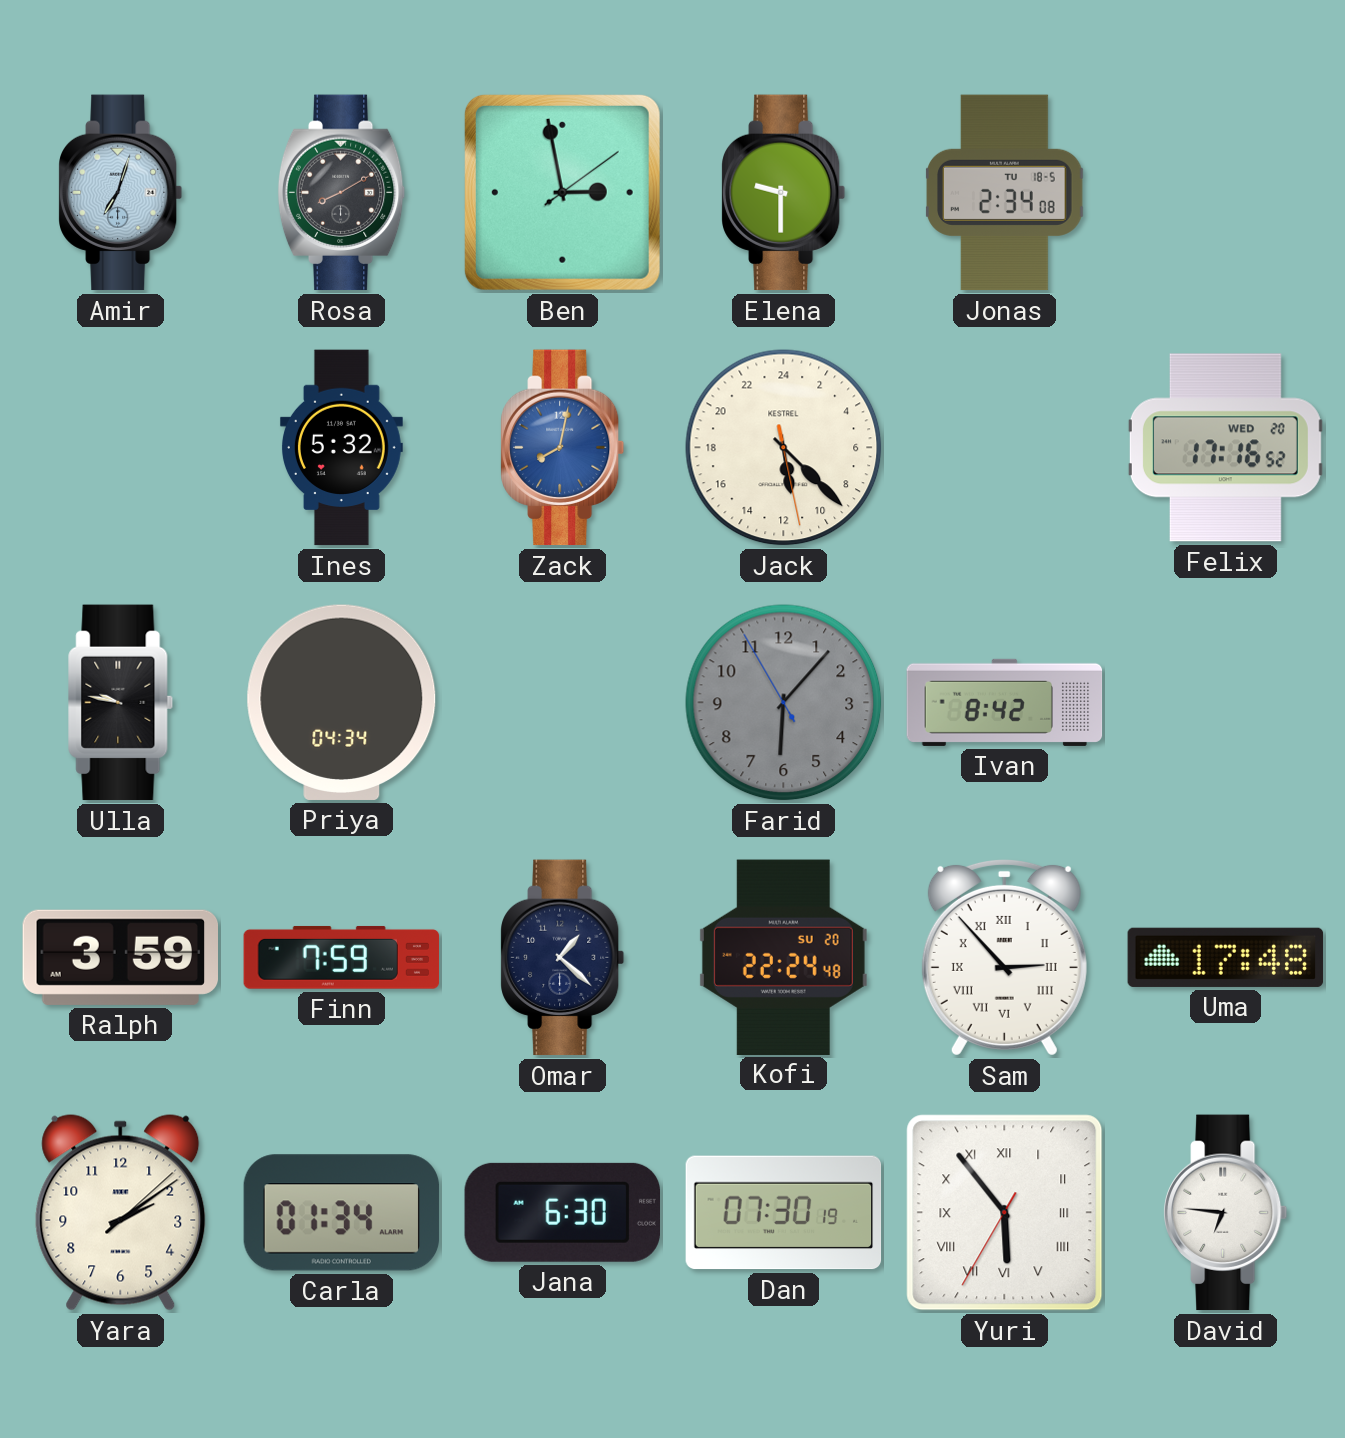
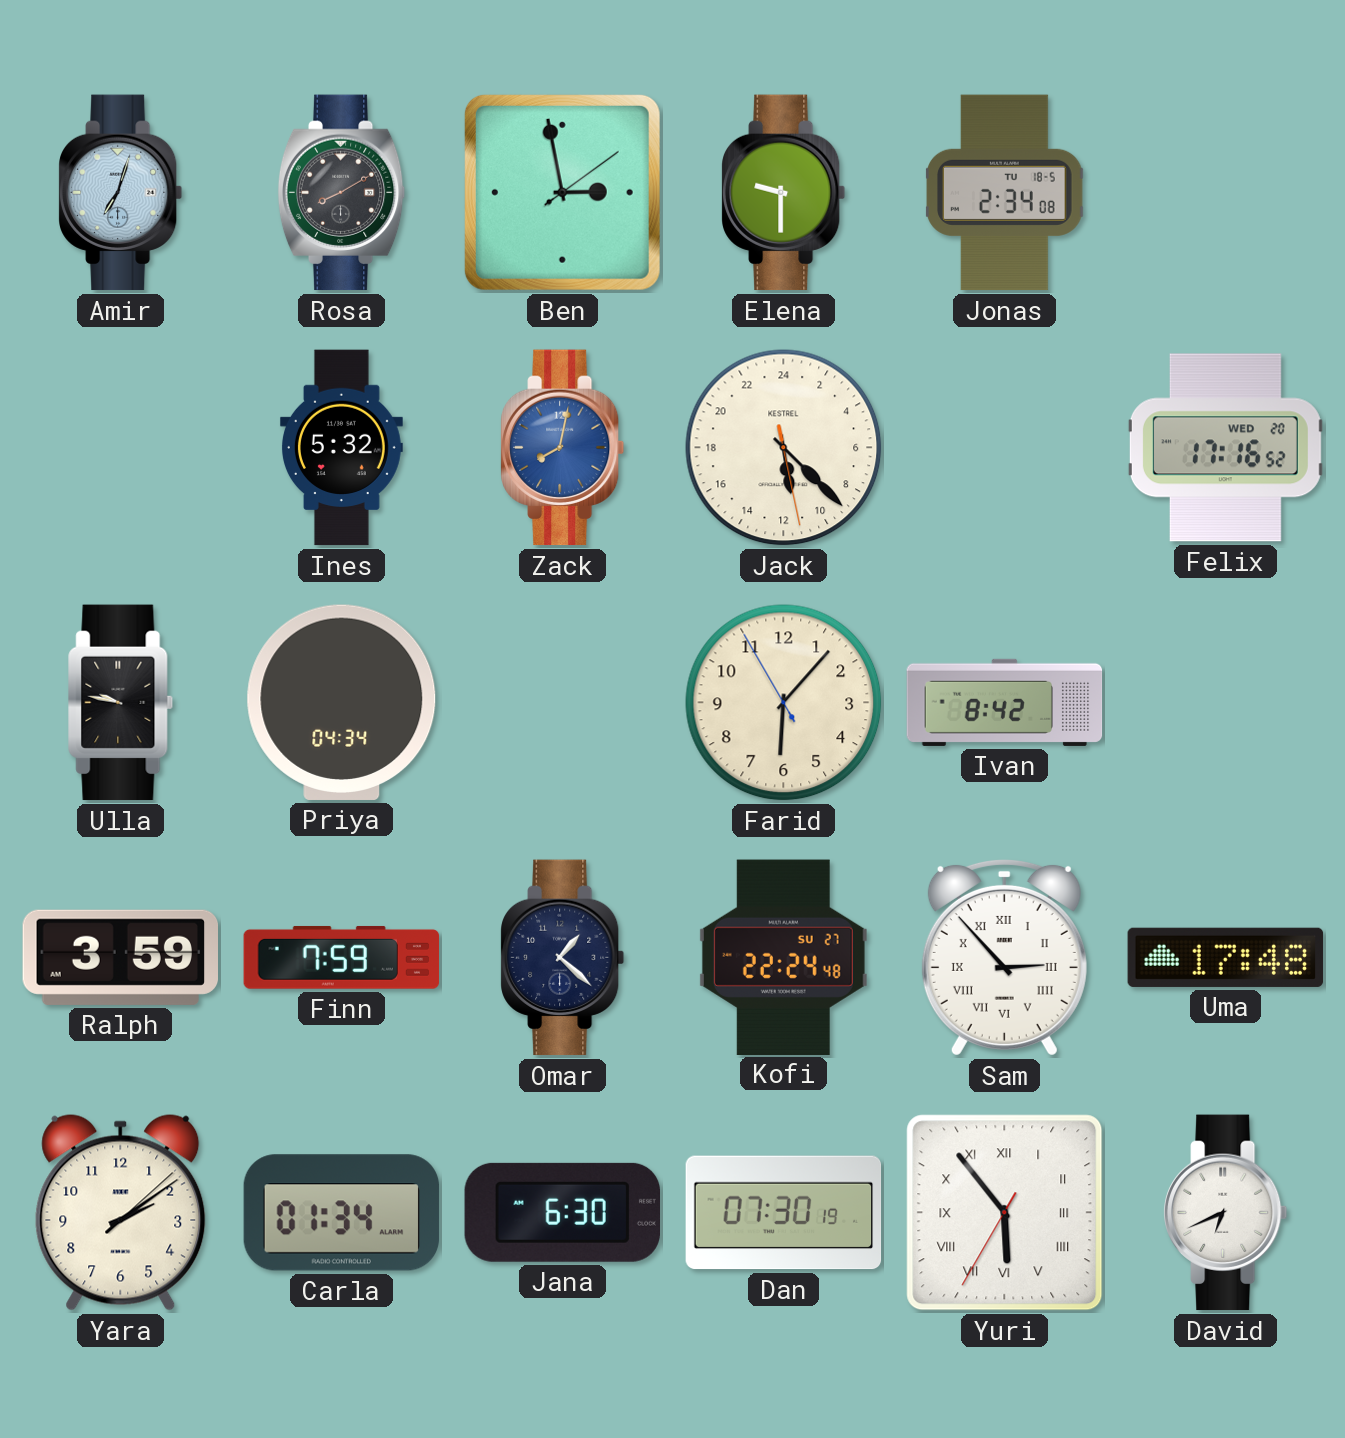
Farid dial: grey -> cream (784, 703)
Kofi date: SU 20 -> SU 27 (783, 957)
David: 6:46 -> 6:41 (1226, 1213)
